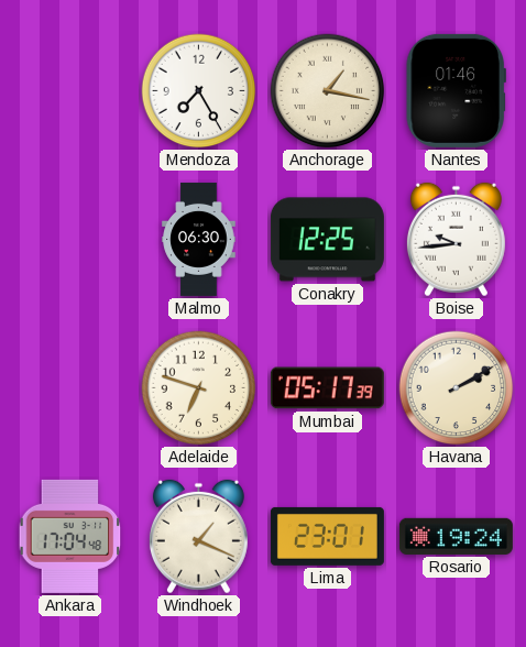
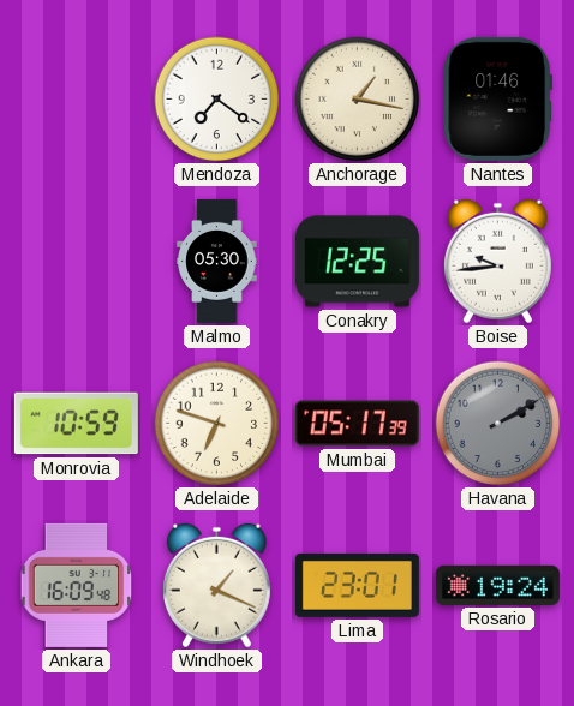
Mendoza: 7:25 -> 7:21 (217, 100)
Malmo: 06:30 -> 05:30 (217, 261)
Monrovia: none -> 10:59 (76, 424)
Havana dial: cream -> grey (498, 424)
Ankara: 17:04 -> 16:09 (77, 585)
